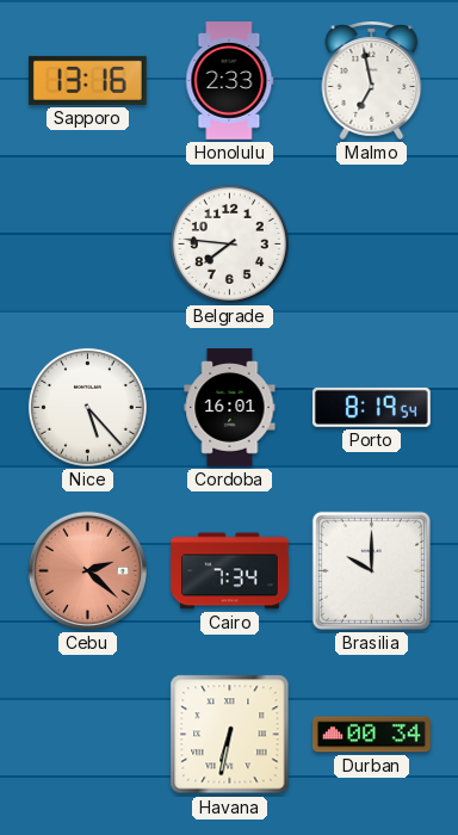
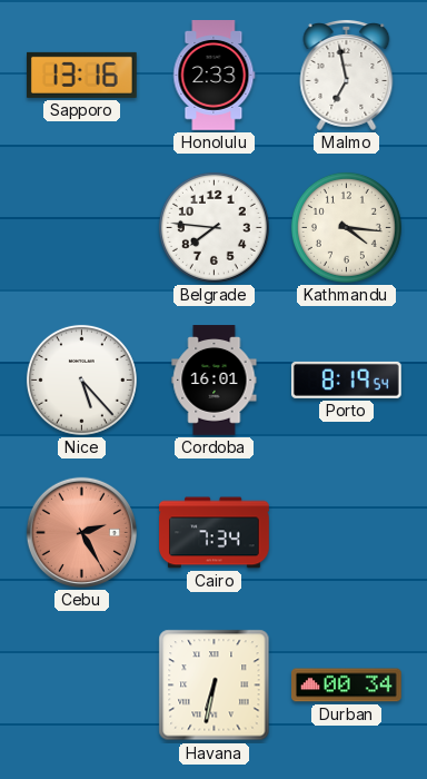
Kathmandu: none -> 4:16 (346, 227)
Cebu: 2:22 -> 2:25 (81, 532)
Brasilia: 10:00 -> none (371, 570)
